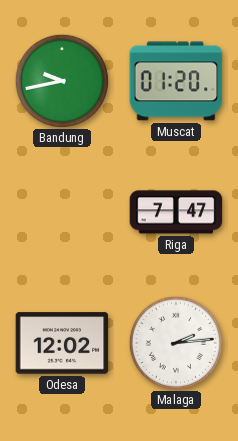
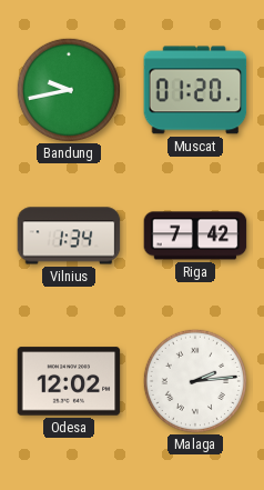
Vilnius: none -> 1:34 (69, 236)
Riga: 7:47 -> 7:42 (195, 236)
